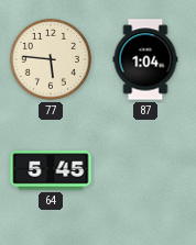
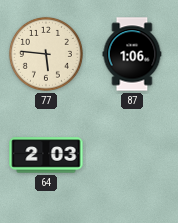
87: 1:04 -> 1:06 (132, 54)
64: 5:45 -> 2:03 (46, 155)
